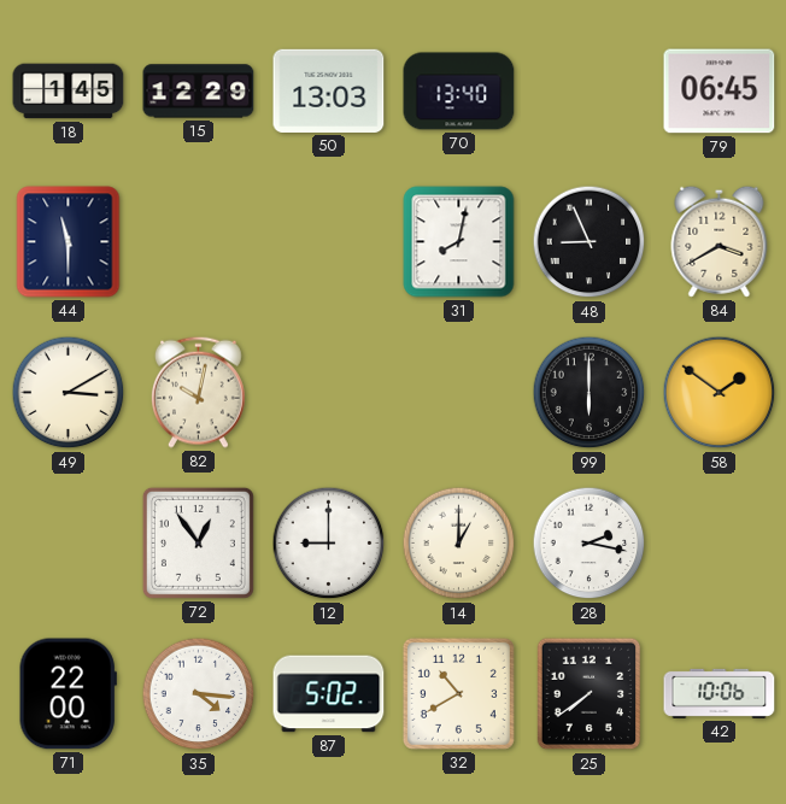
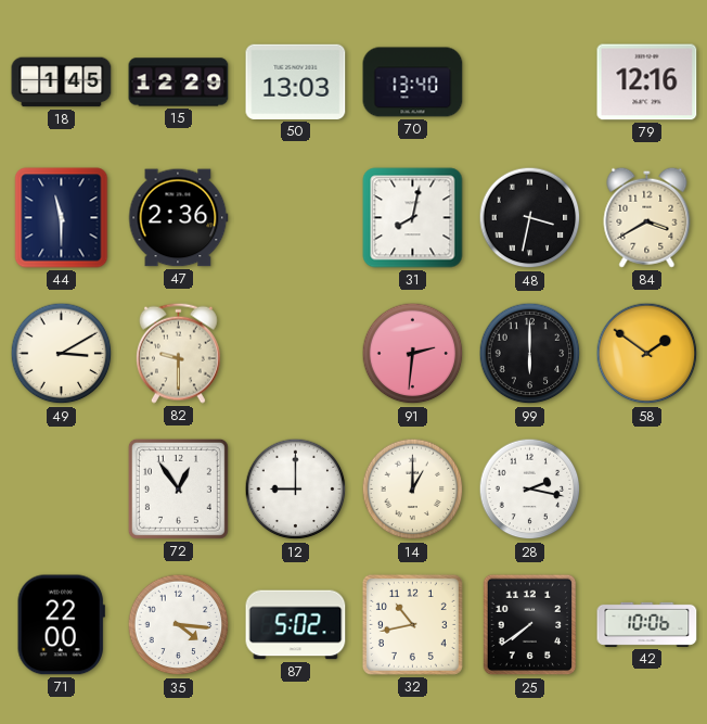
79: 06:45 -> 12:16 (647, 82)
47: none -> 2:36 (178, 218)
48: 8:56 -> 3:32 (530, 218)
82: 10:02 -> 9:30 (178, 353)
91: none -> 2:31 (413, 354)
32: 10:40 -> 10:43 (412, 624)
